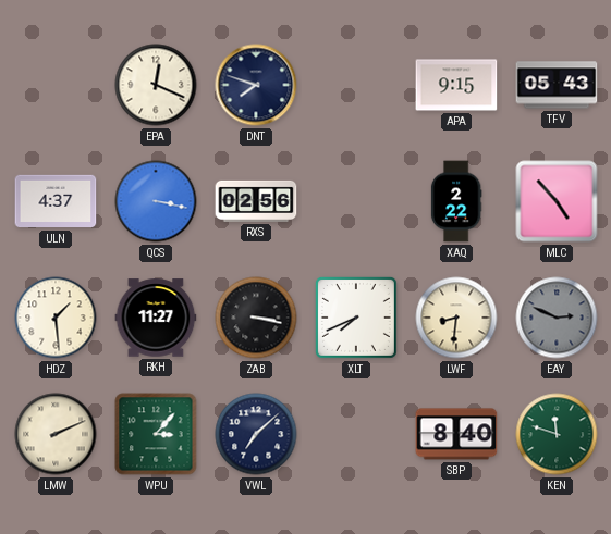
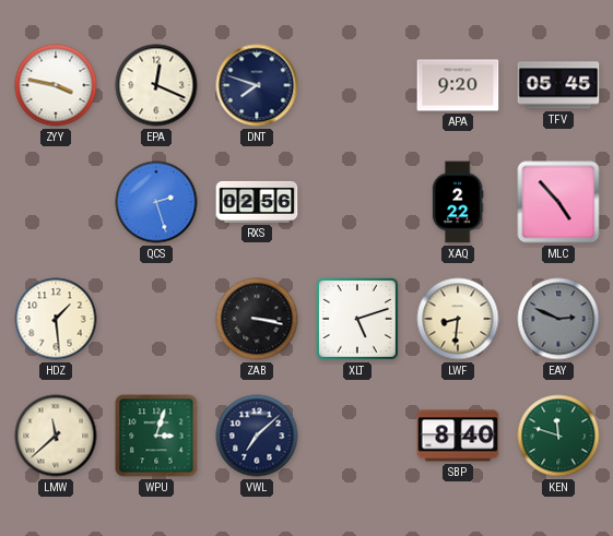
ZYY: none -> 3:47 (56, 85)
APA: 9:15 -> 9:20 (458, 85)
TFV: 05:43 -> 05:45 (558, 85)
ULN: 4:37 -> none (56, 201)
QCS: 3:17 -> 2:27 (156, 202)
RKH: 11:27 -> none (156, 318)
XLT: 7:41 -> 5:12 (357, 319)
LMW: 2:11 -> 11:38 (56, 436)
WPU: 3:07 -> 3:03 (156, 436)
